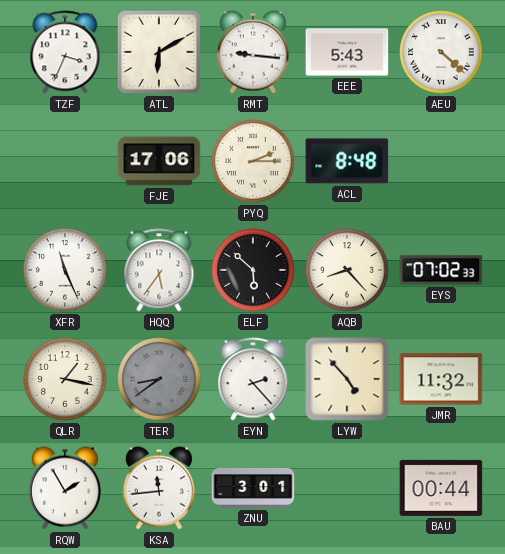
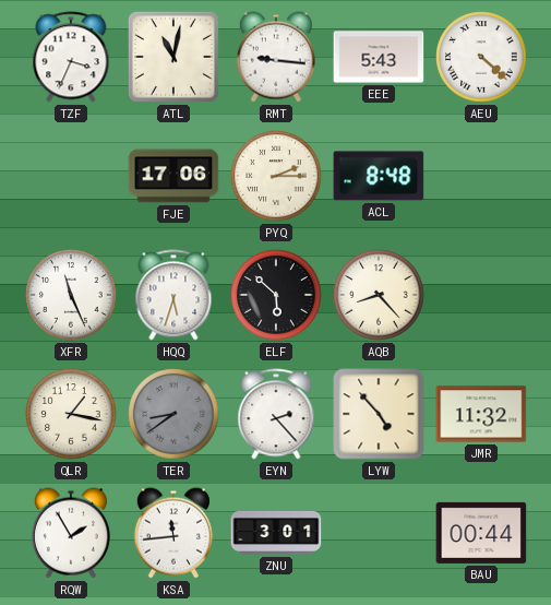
ATL: 6:10 -> 11:02 (173, 57)
HQQ: 5:36 -> 5:33 (173, 295)
EYS: 07:02 -> none (441, 270)
